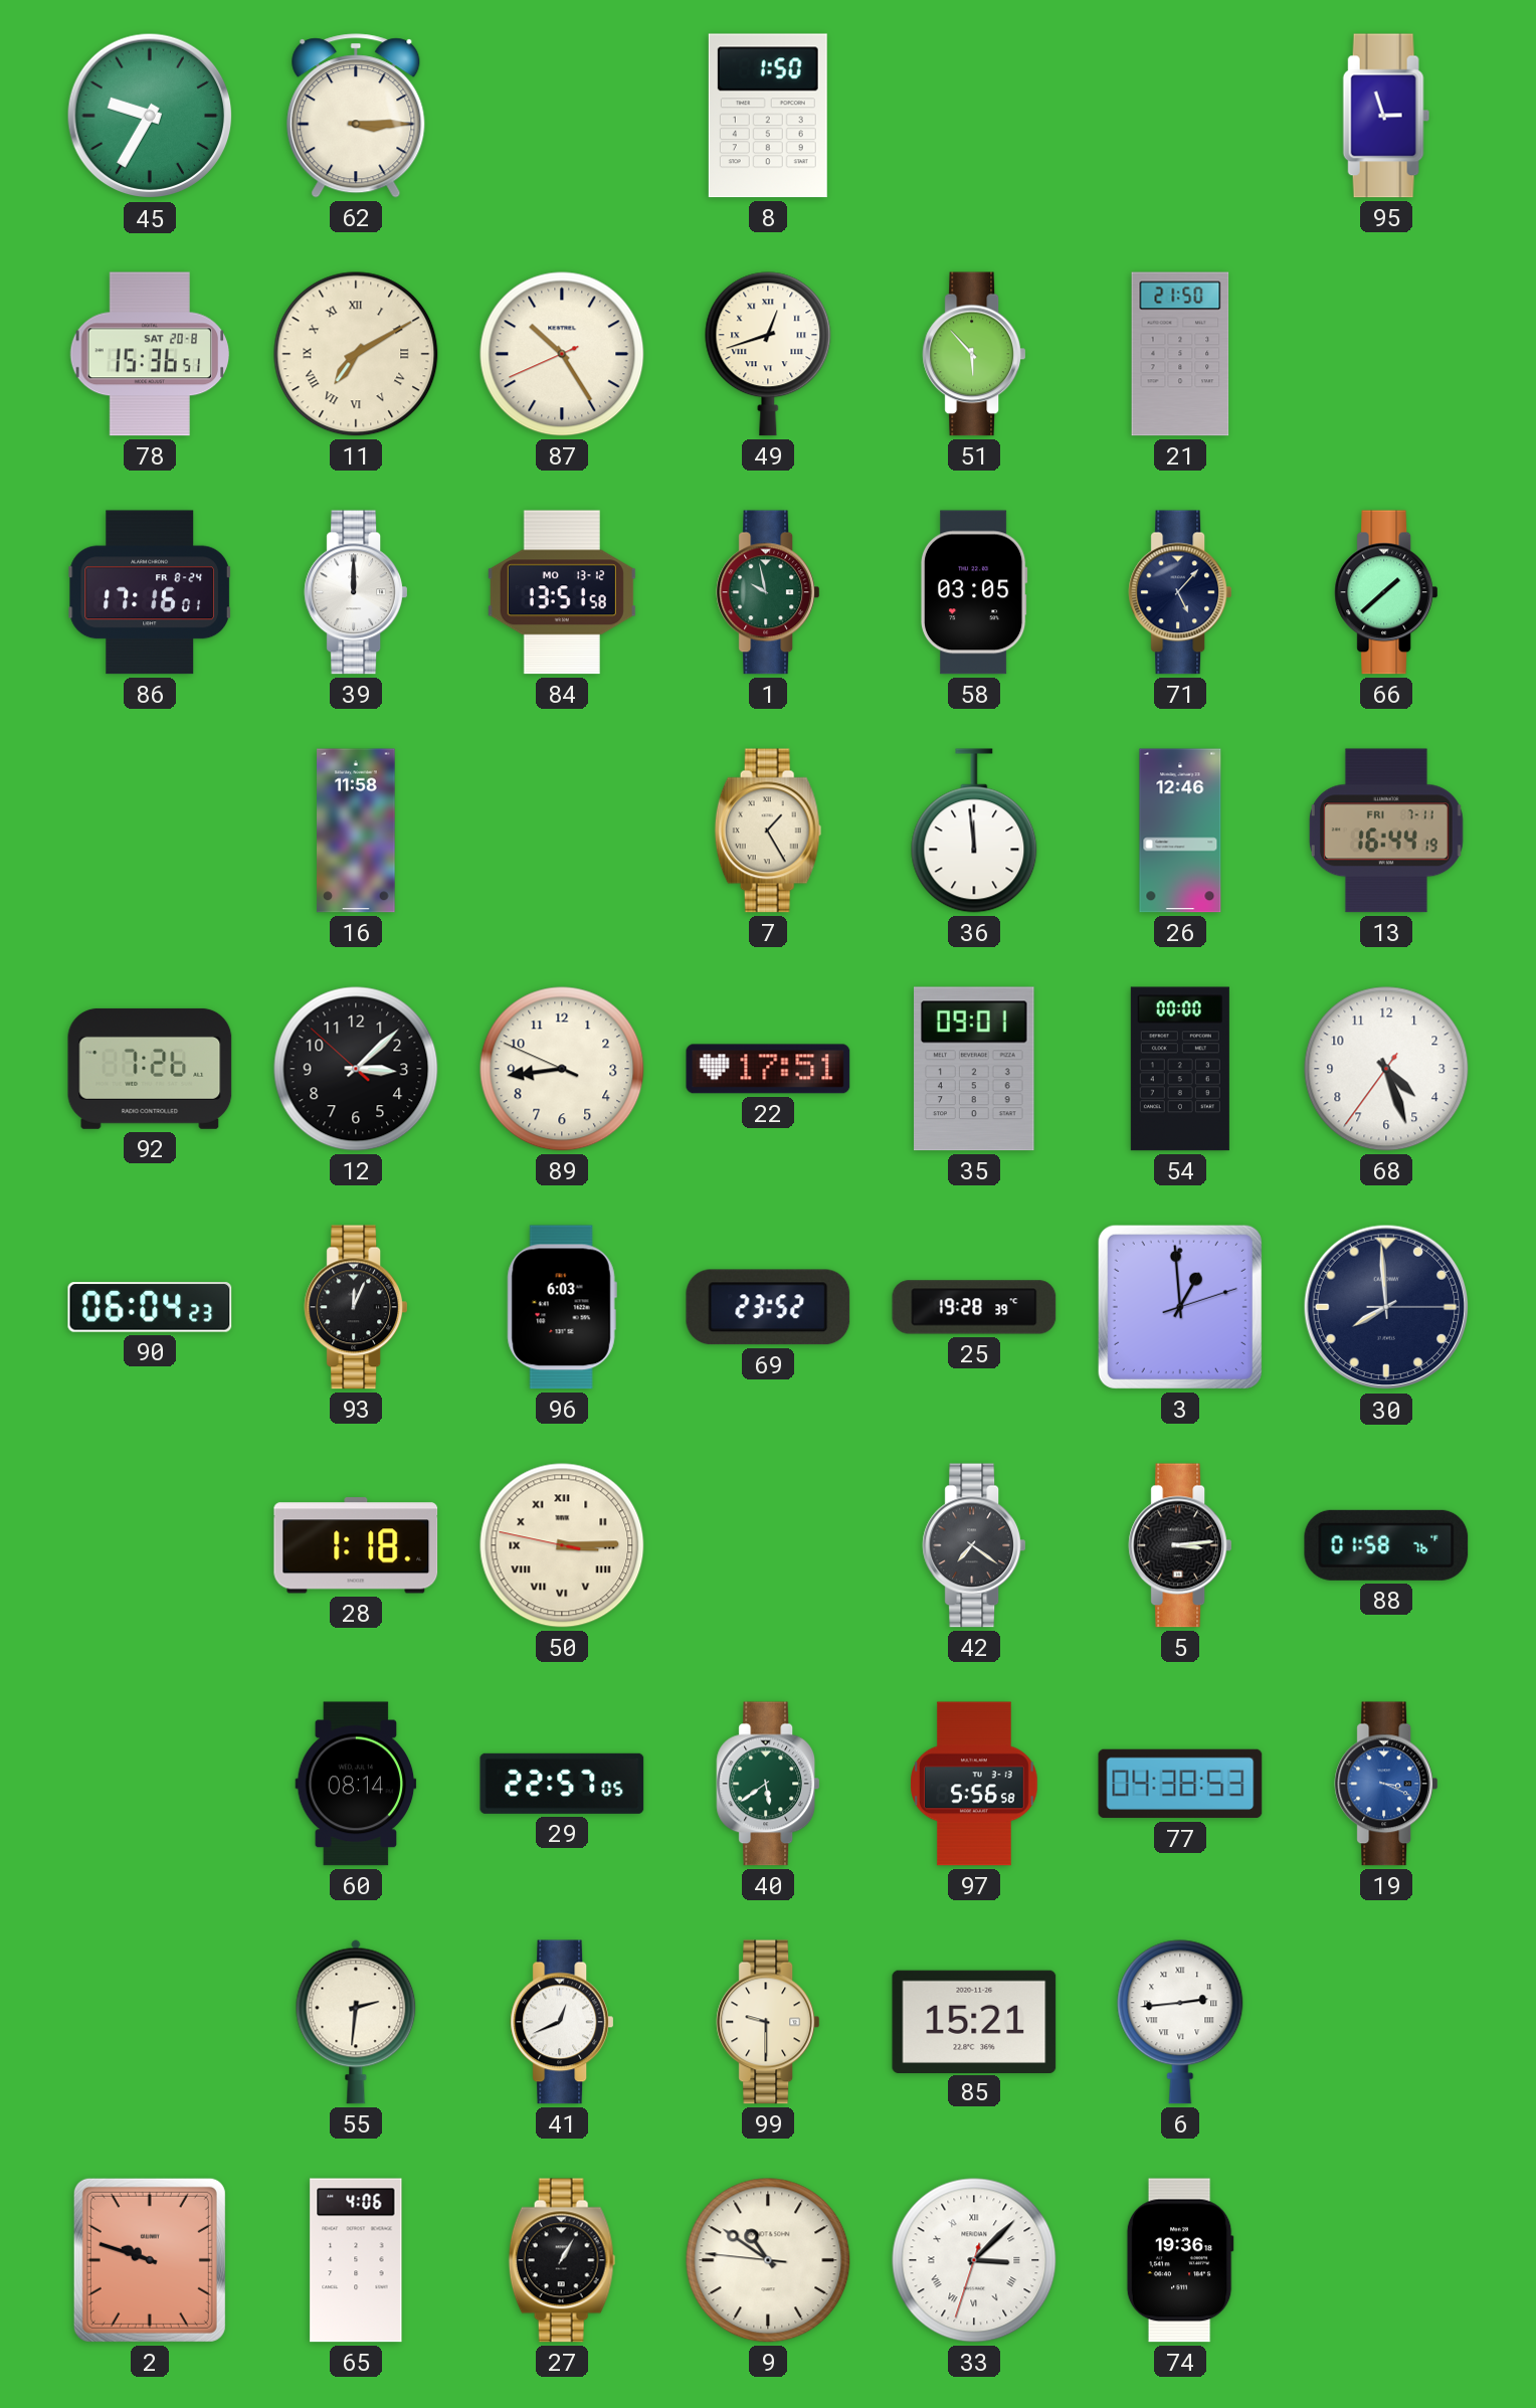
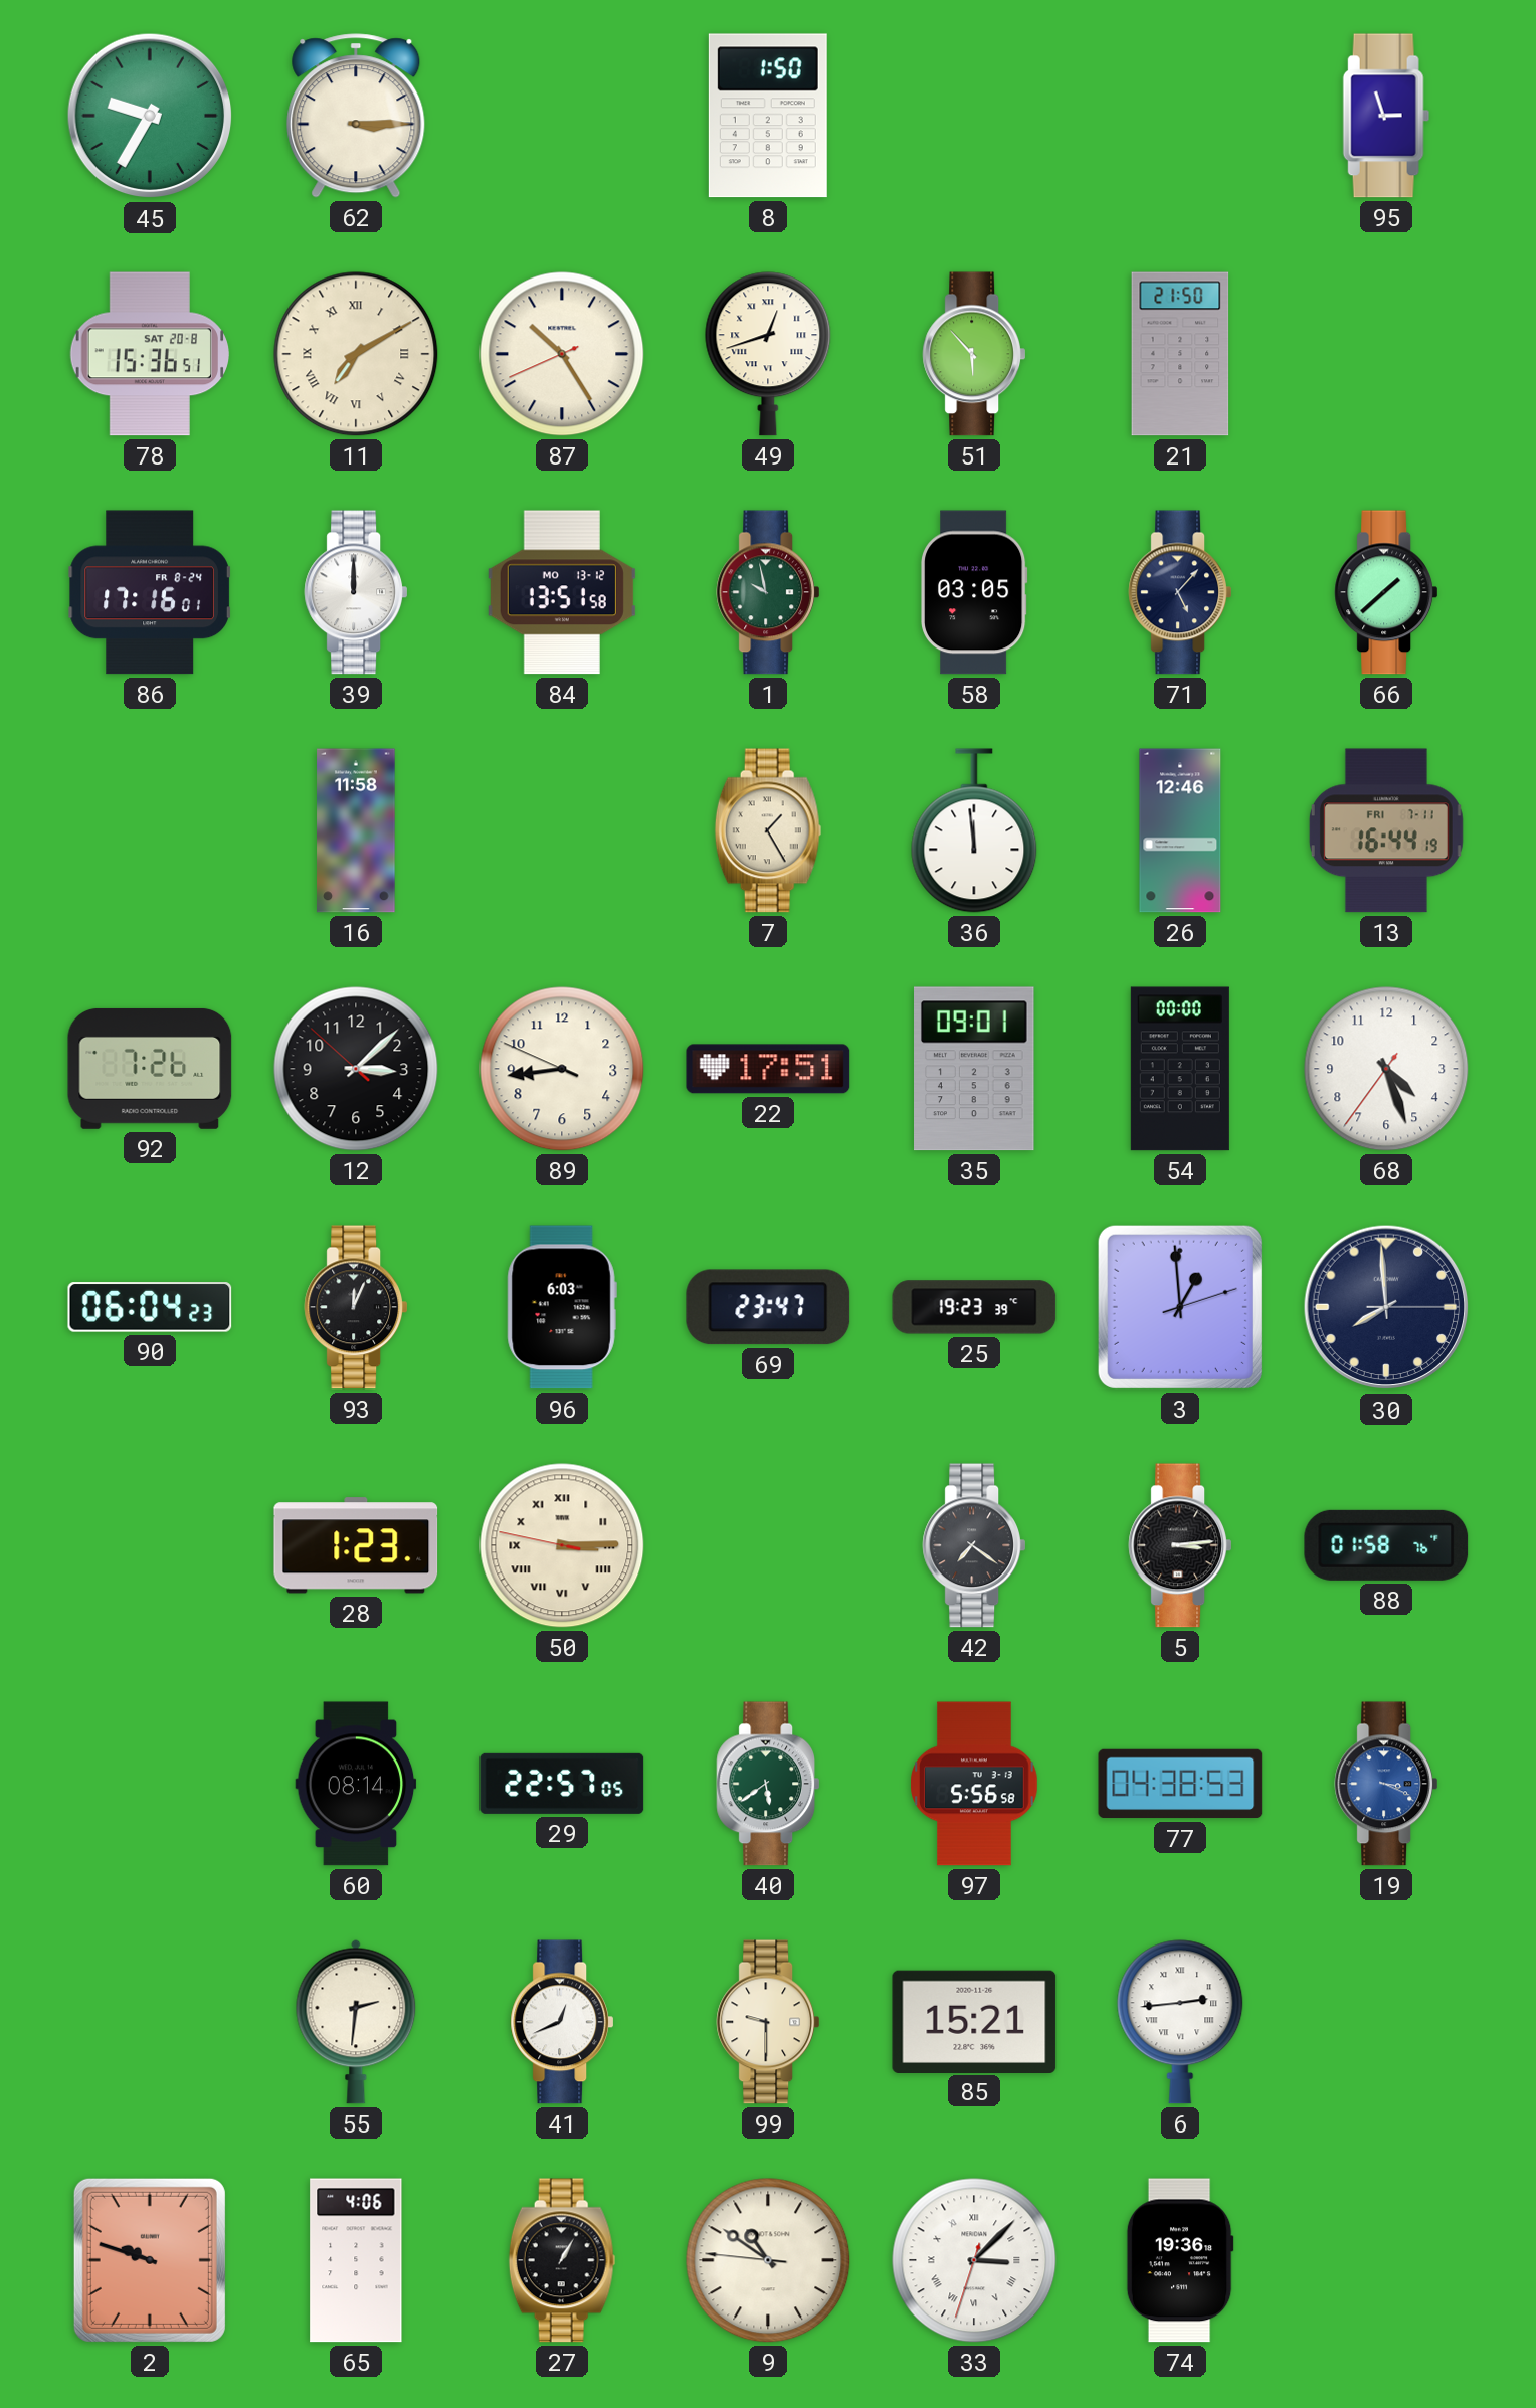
69: 23:52 -> 23:47 (768, 1307)
25: 19:28 -> 19:23 (974, 1307)
28: 1:18 -> 1:23 (356, 1545)
